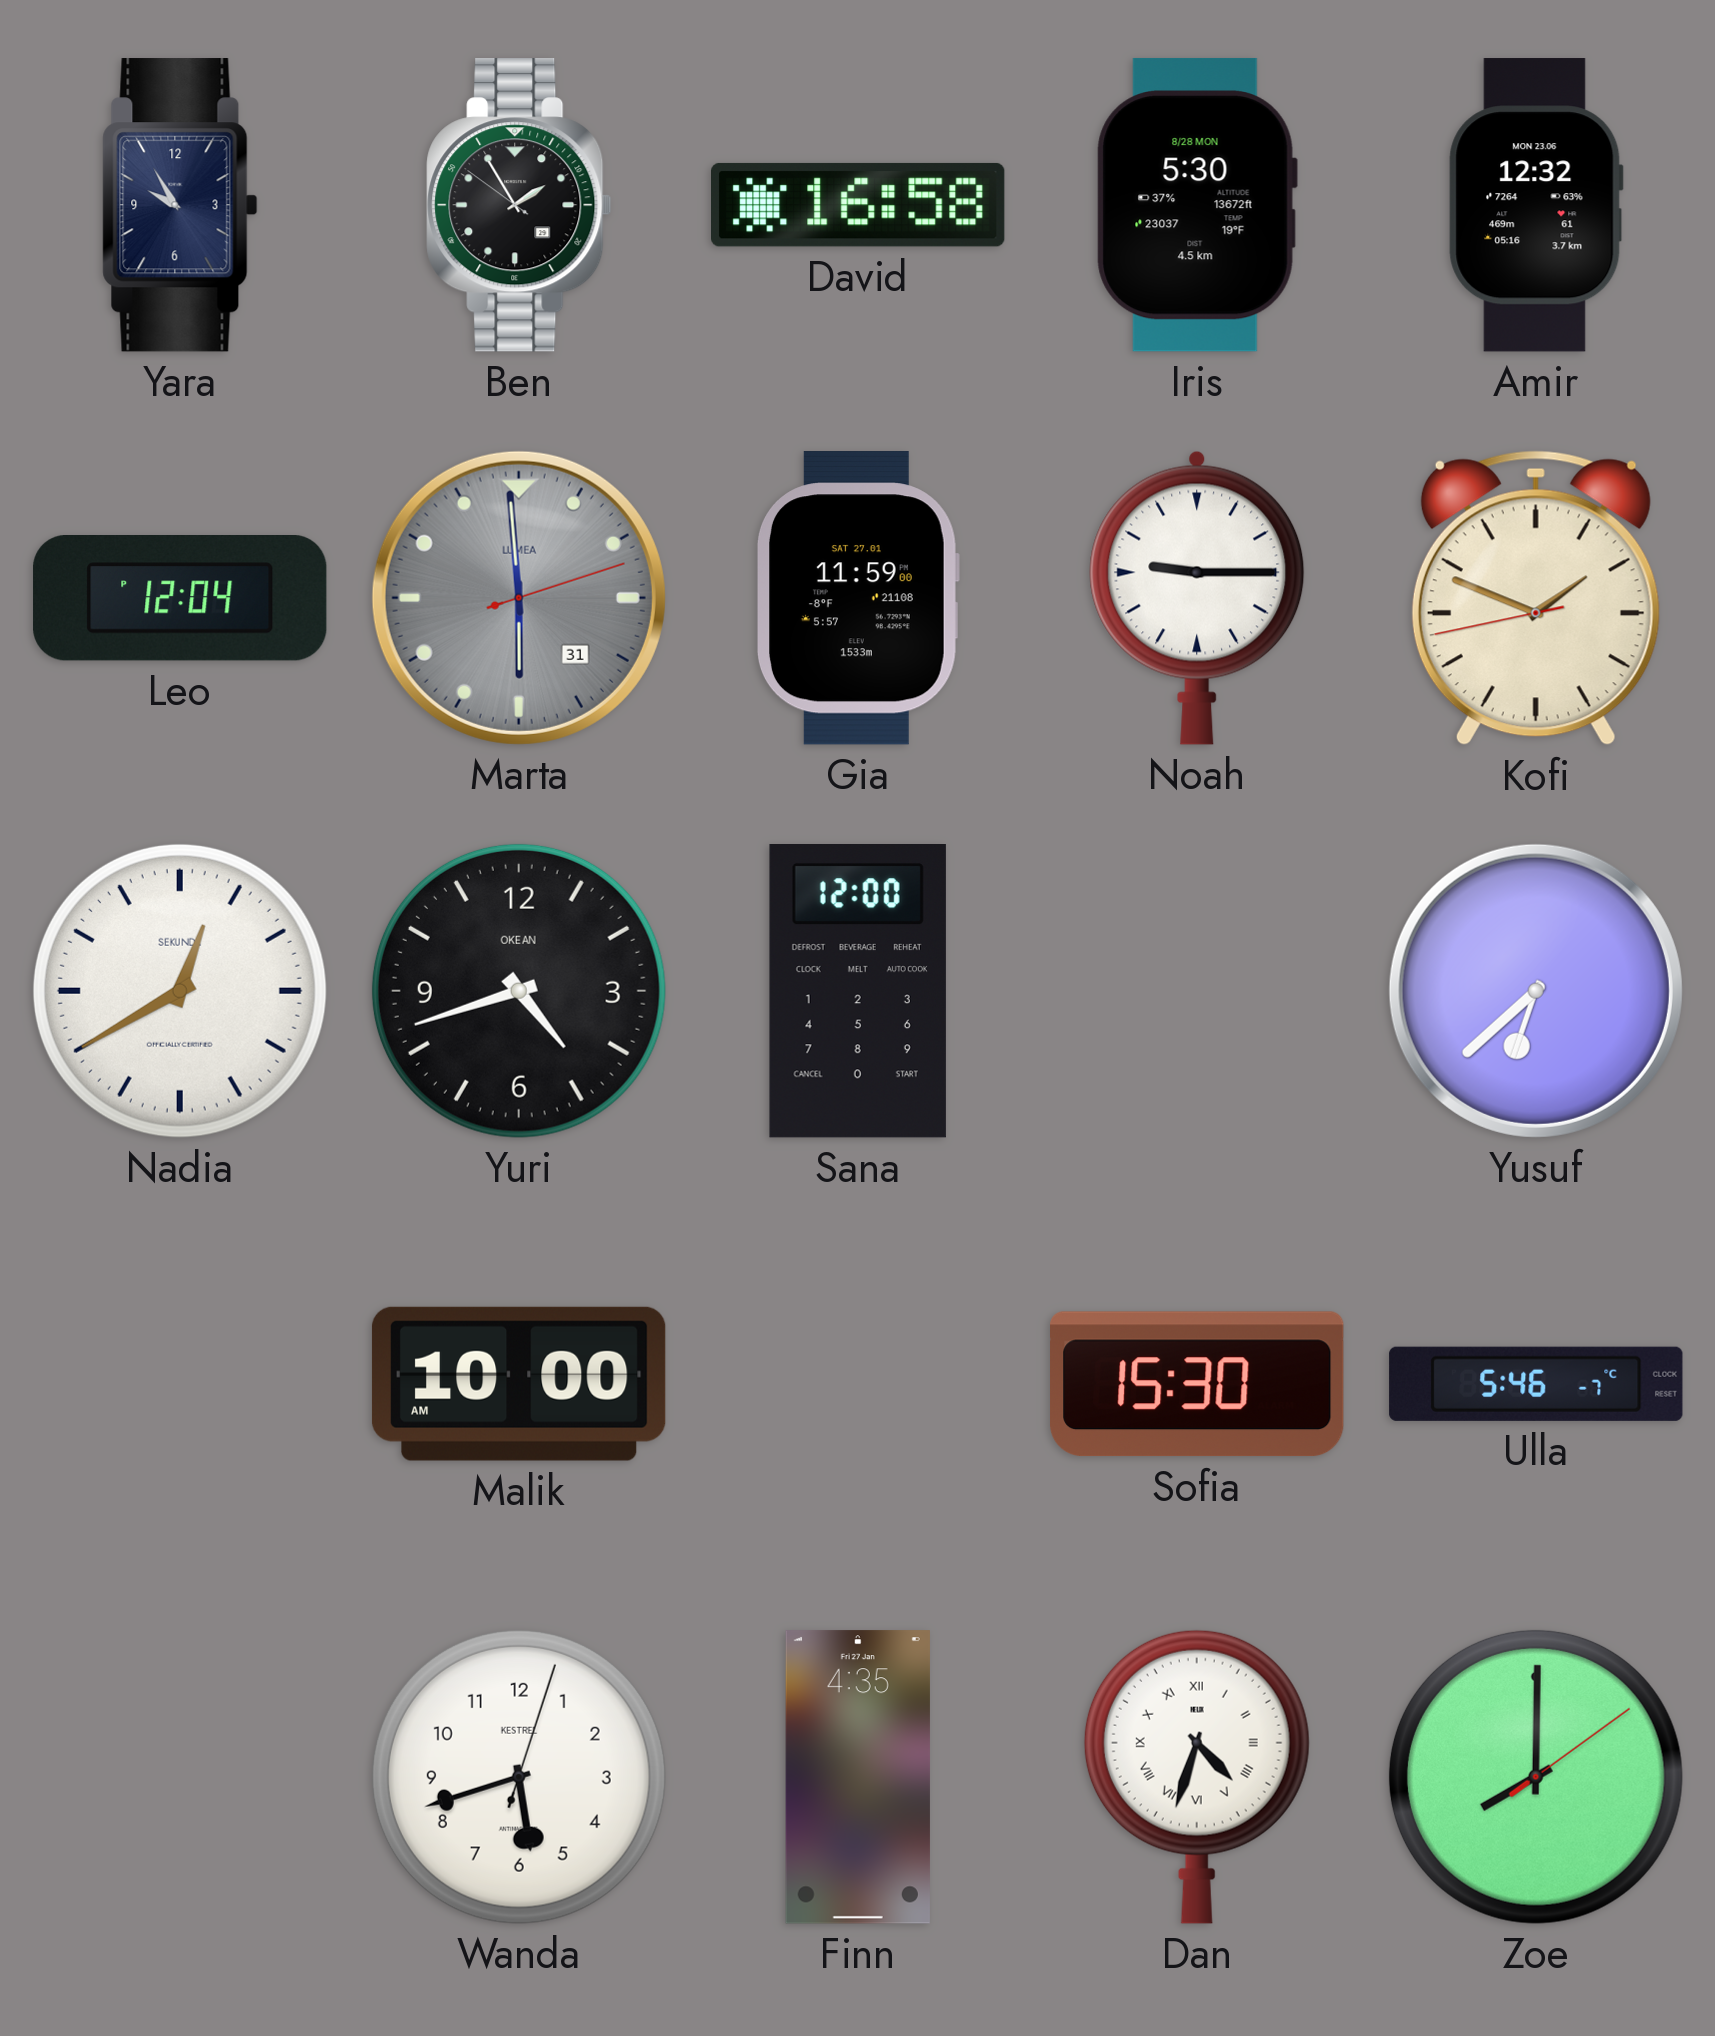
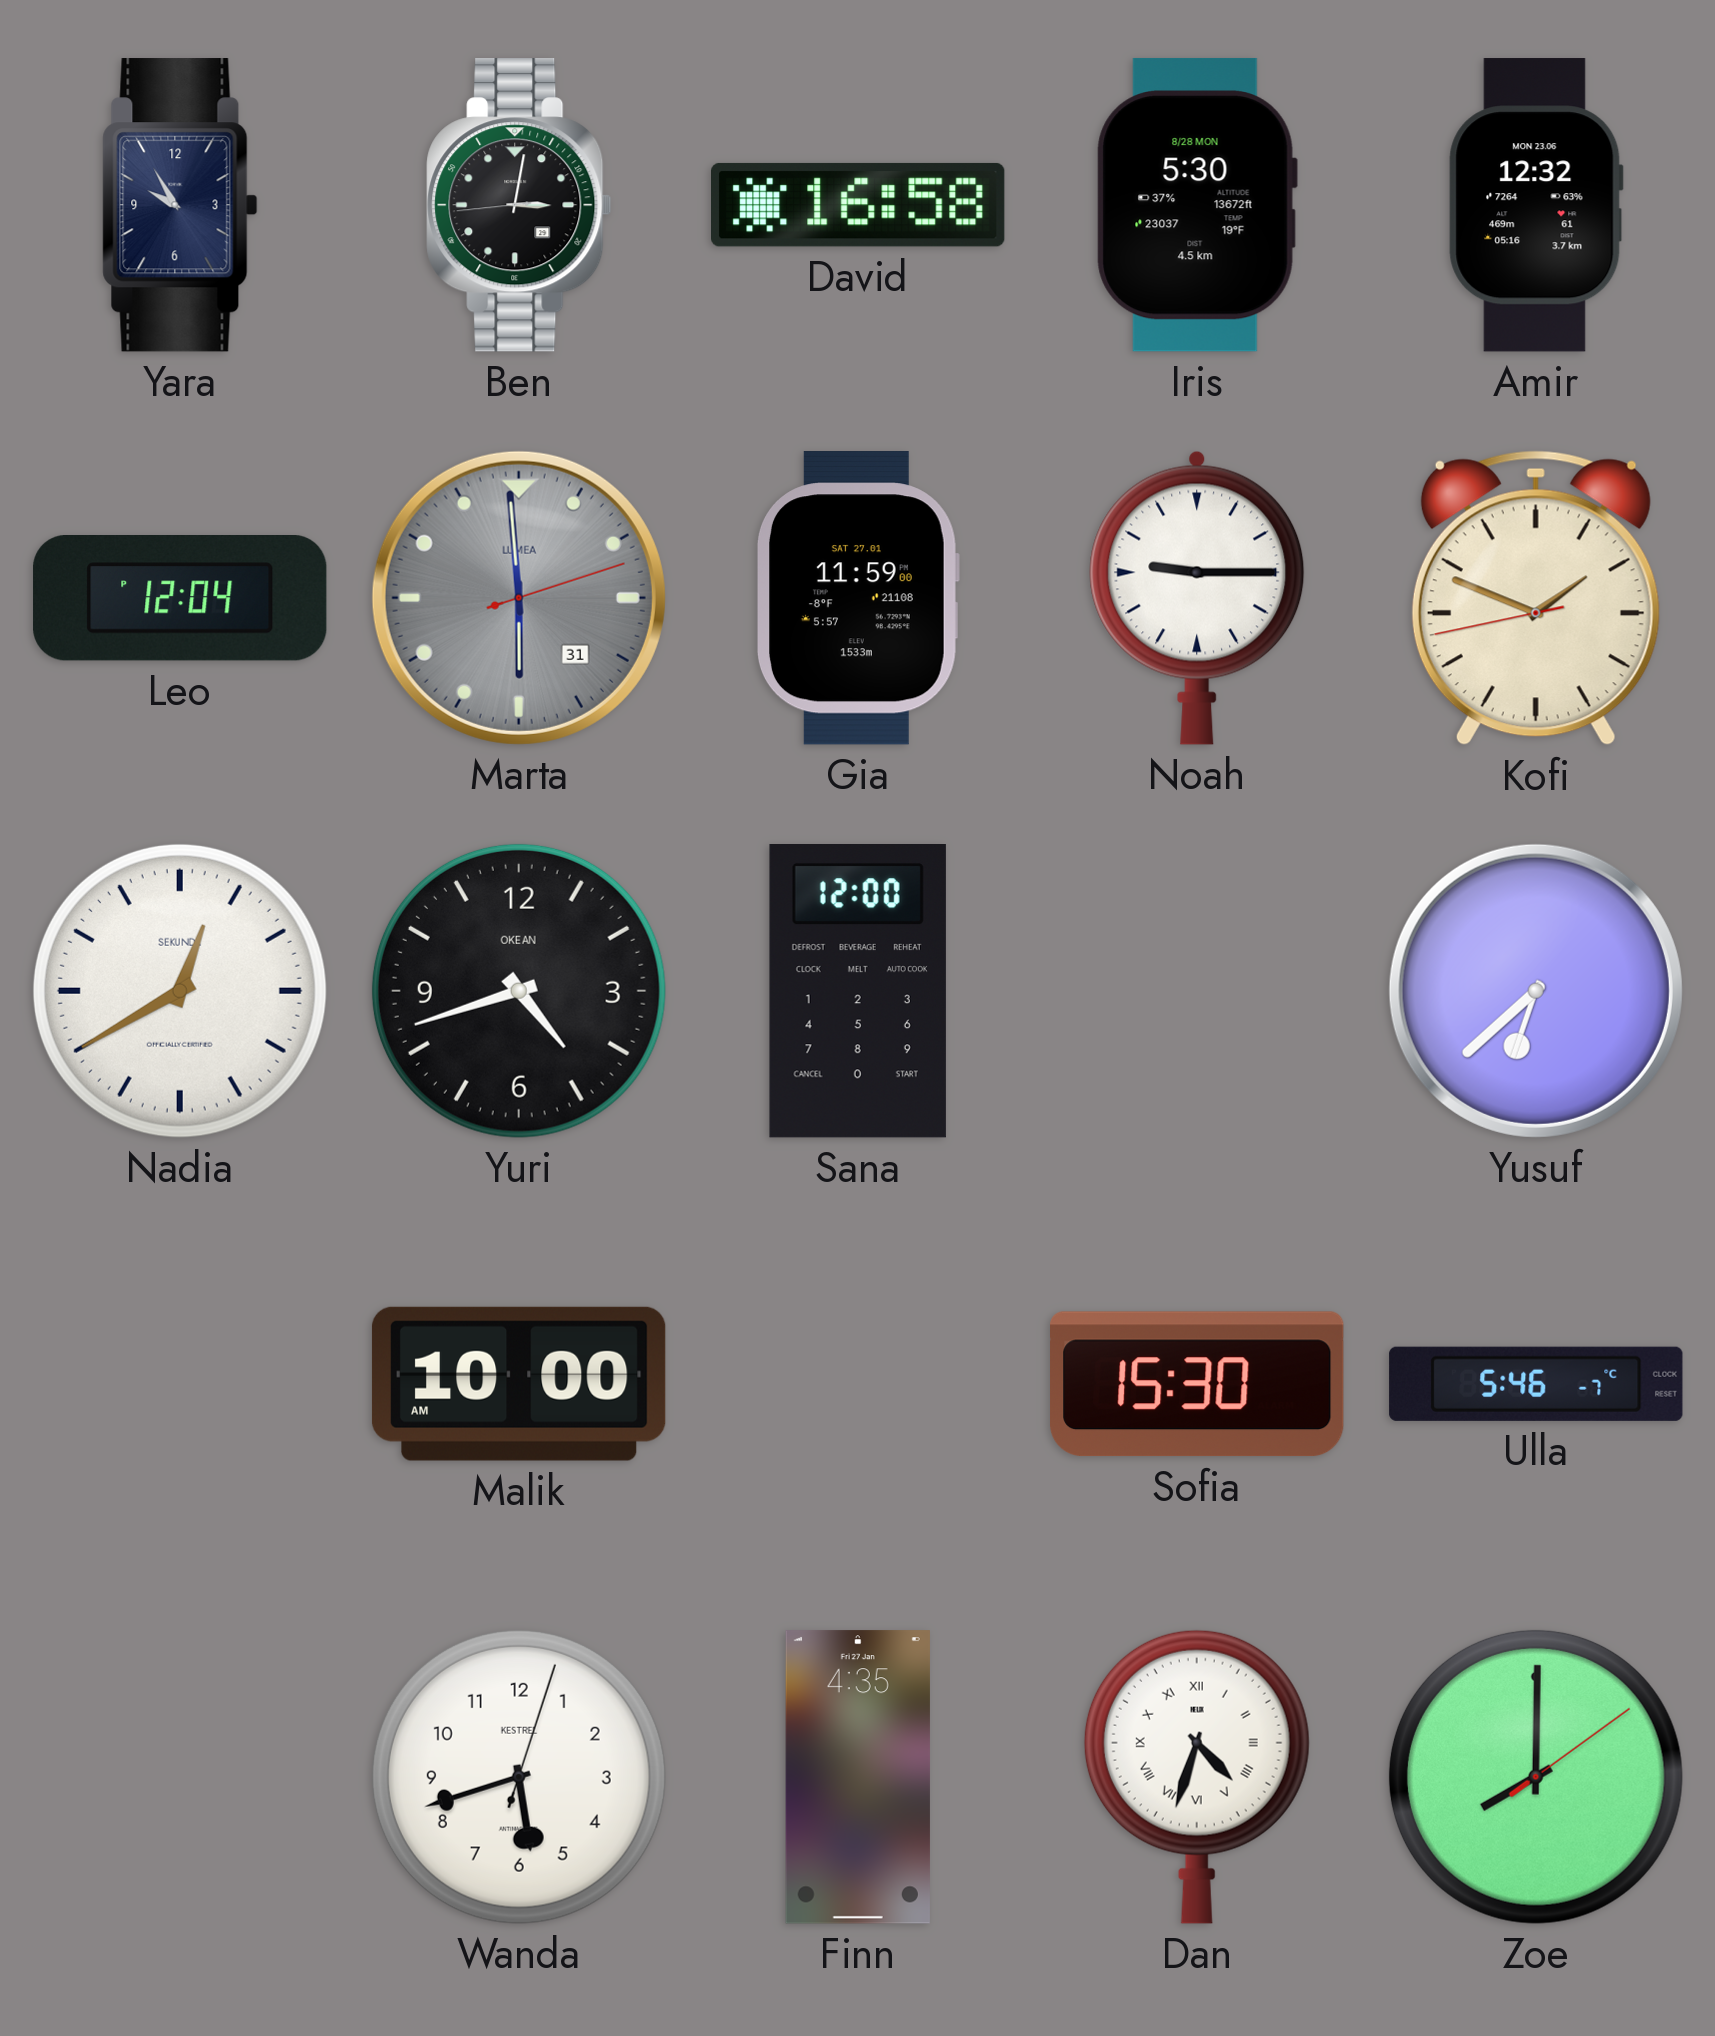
Ben: 1:54 -> 3:01 (519, 205)
